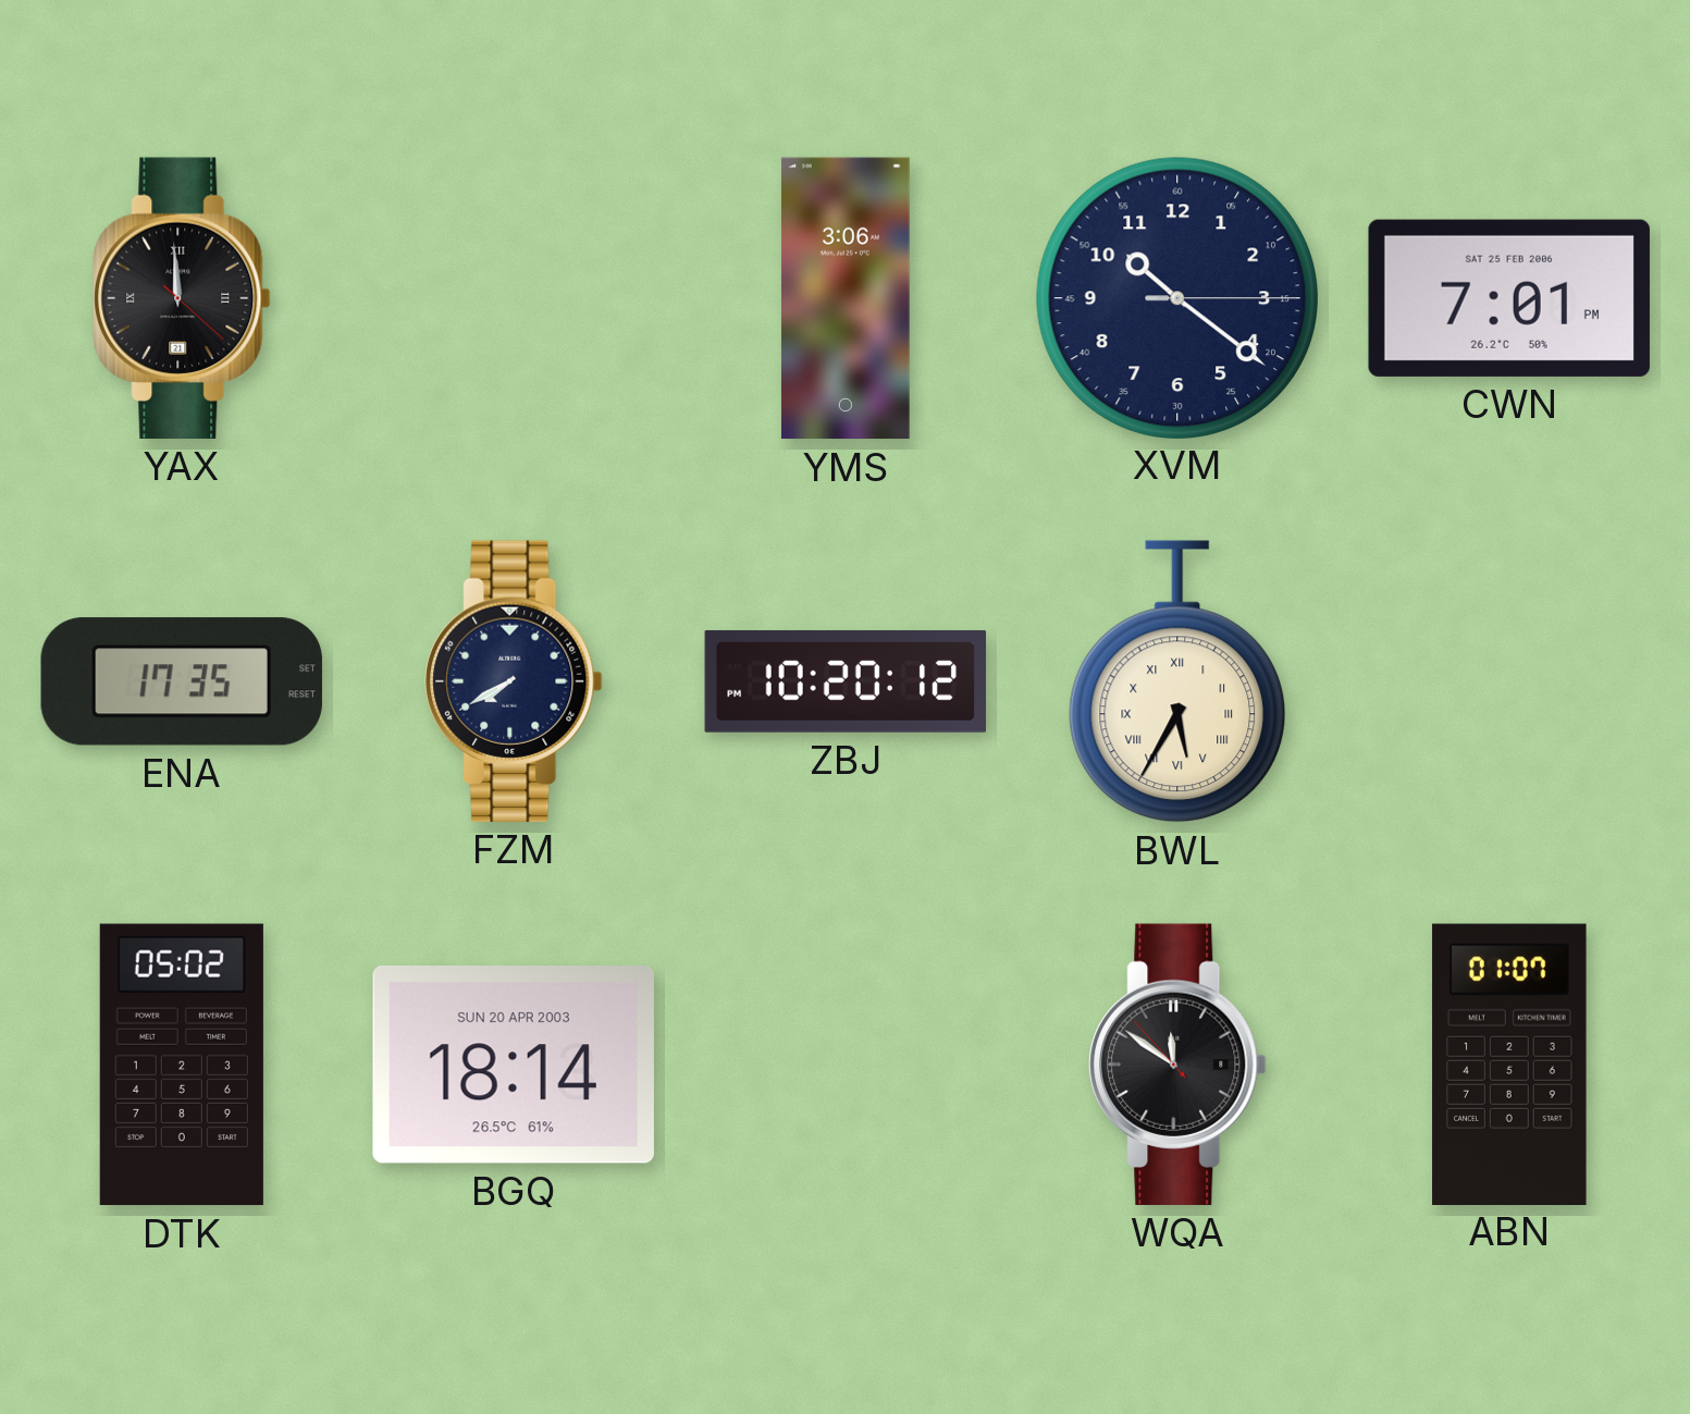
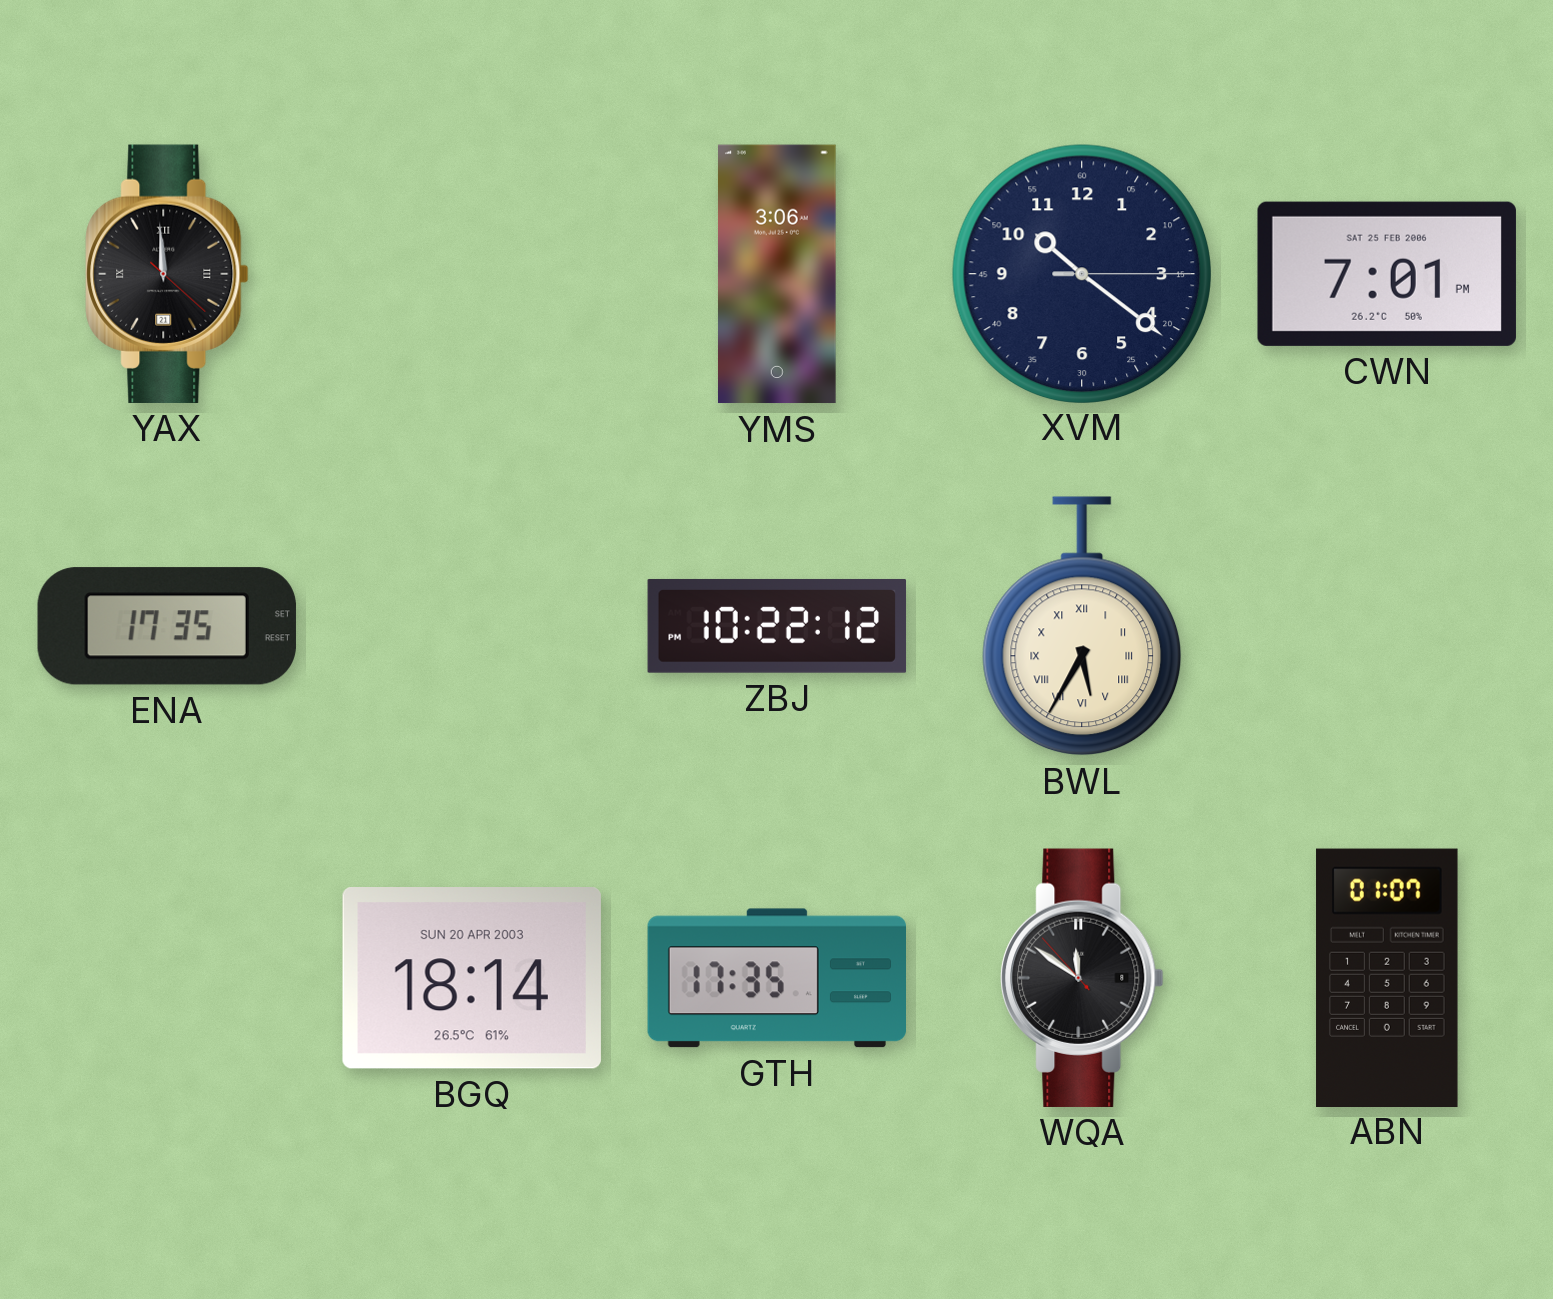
FZM: 7:40 -> none (514, 681)
ZBJ: 10:20 -> 10:22 (777, 626)
DTK: 05:02 -> none (182, 1065)
GTH: none -> 17:35 (777, 978)
